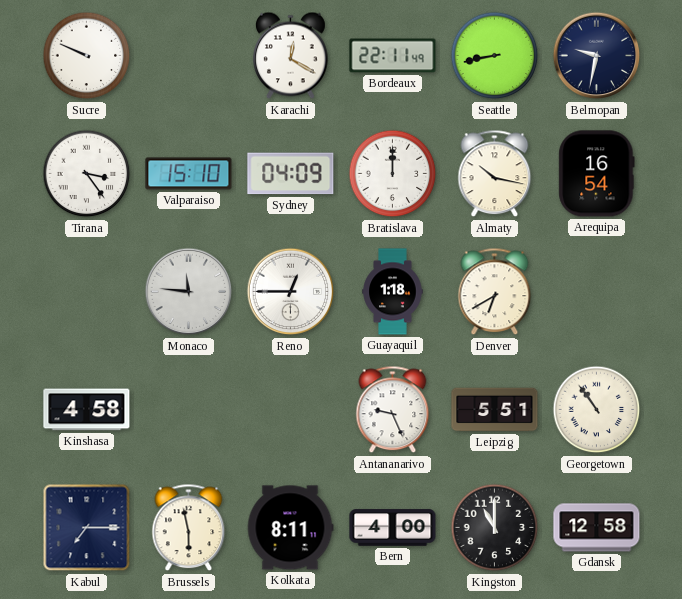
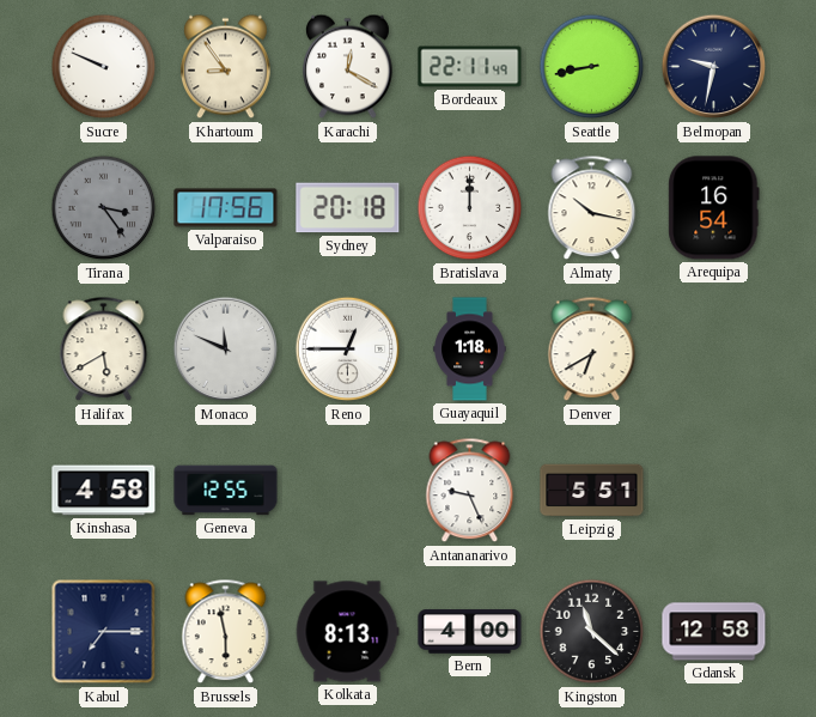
Khartoum: none -> 8:54 (226, 67)
Tirana dial: white -> grey (104, 208)
Valparaiso: 15:10 -> 17:56 (226, 208)
Sydney: 04:09 -> 20:18 (348, 208)
Halifax: none -> 5:40 (104, 350)
Monaco: 11:46 -> 11:49 (226, 350)
Geneva: none -> 12:55 (226, 491)
Georgetown: 10:54 -> none (597, 410)
Kolkata: 8:11 -> 8:13 (347, 632)
Kingston: 11:00 -> 11:22 (592, 632)
